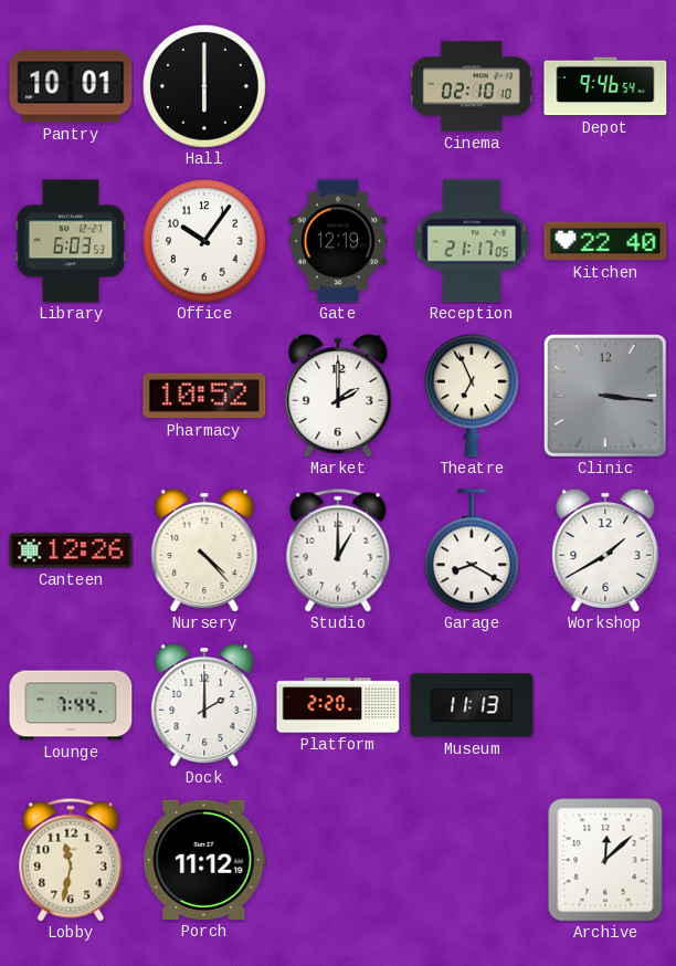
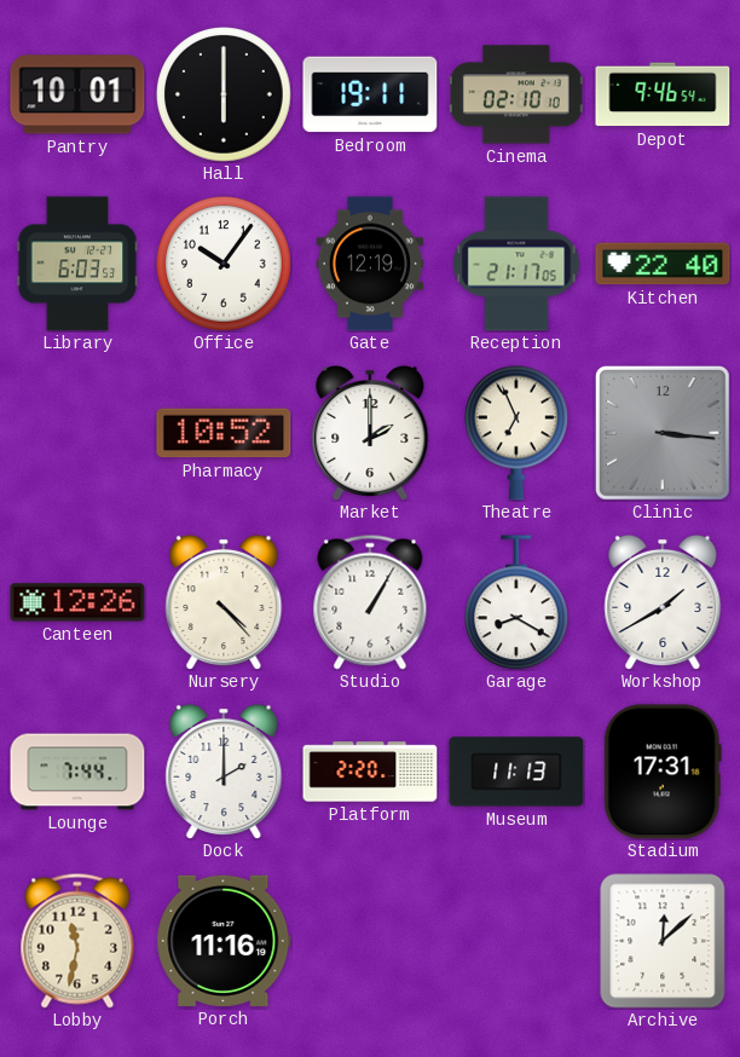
Bedroom: none -> 19:11 (370, 94)
Studio: 1:00 -> 1:05 (370, 602)
Stadium: none -> 17:31 (663, 772)
Porch: 11:12 -> 11:16 (224, 941)
